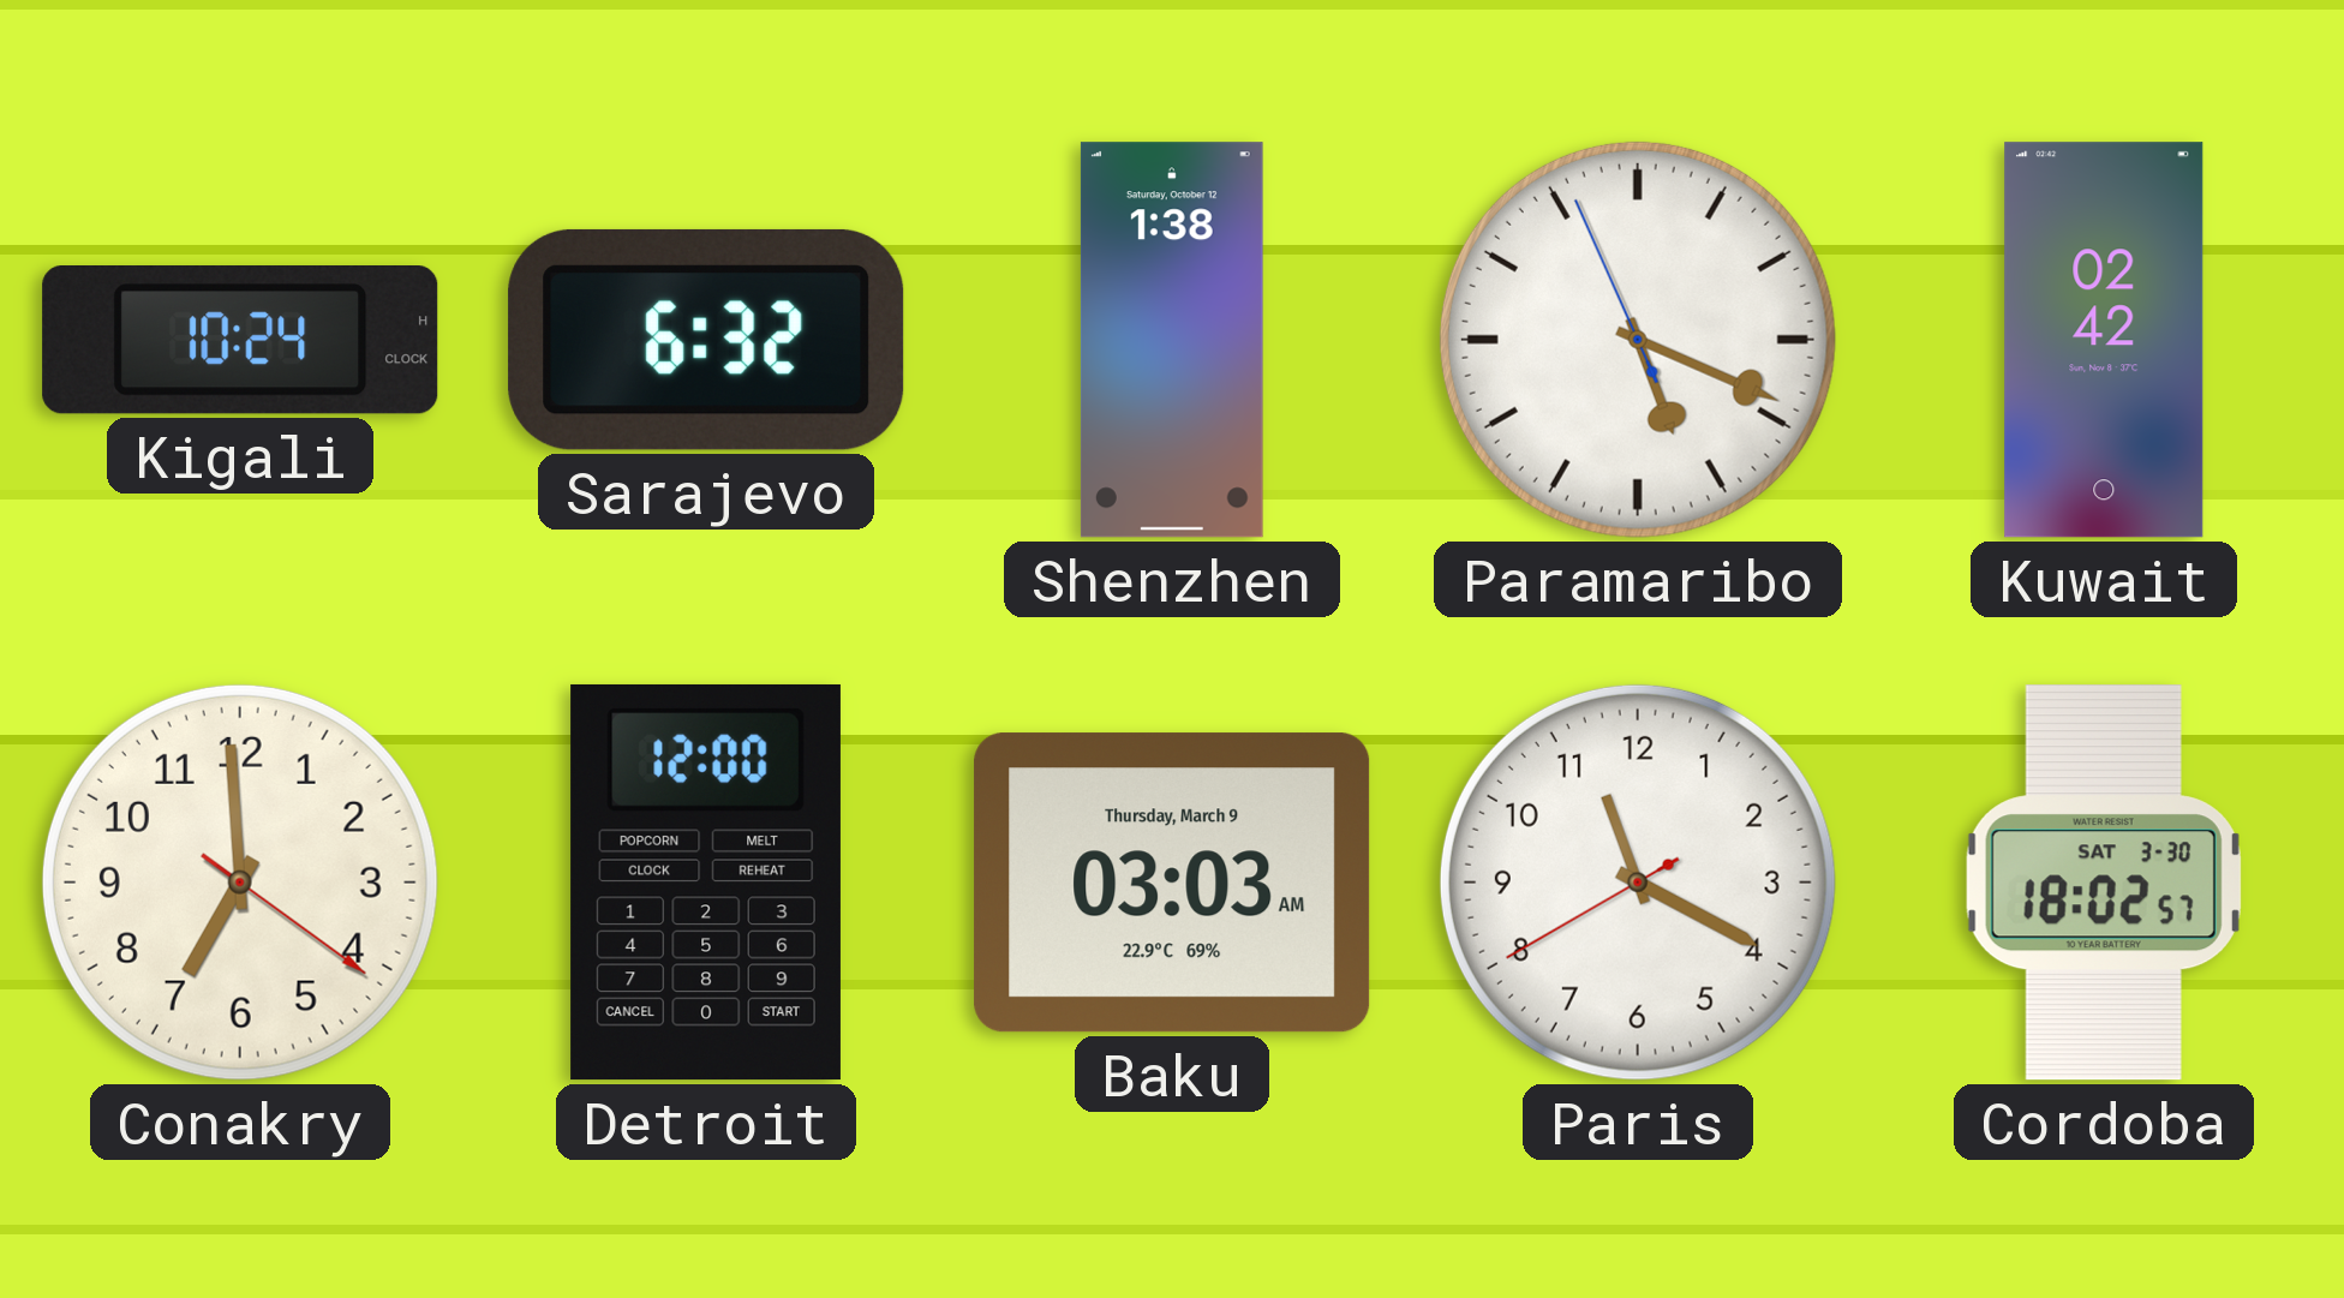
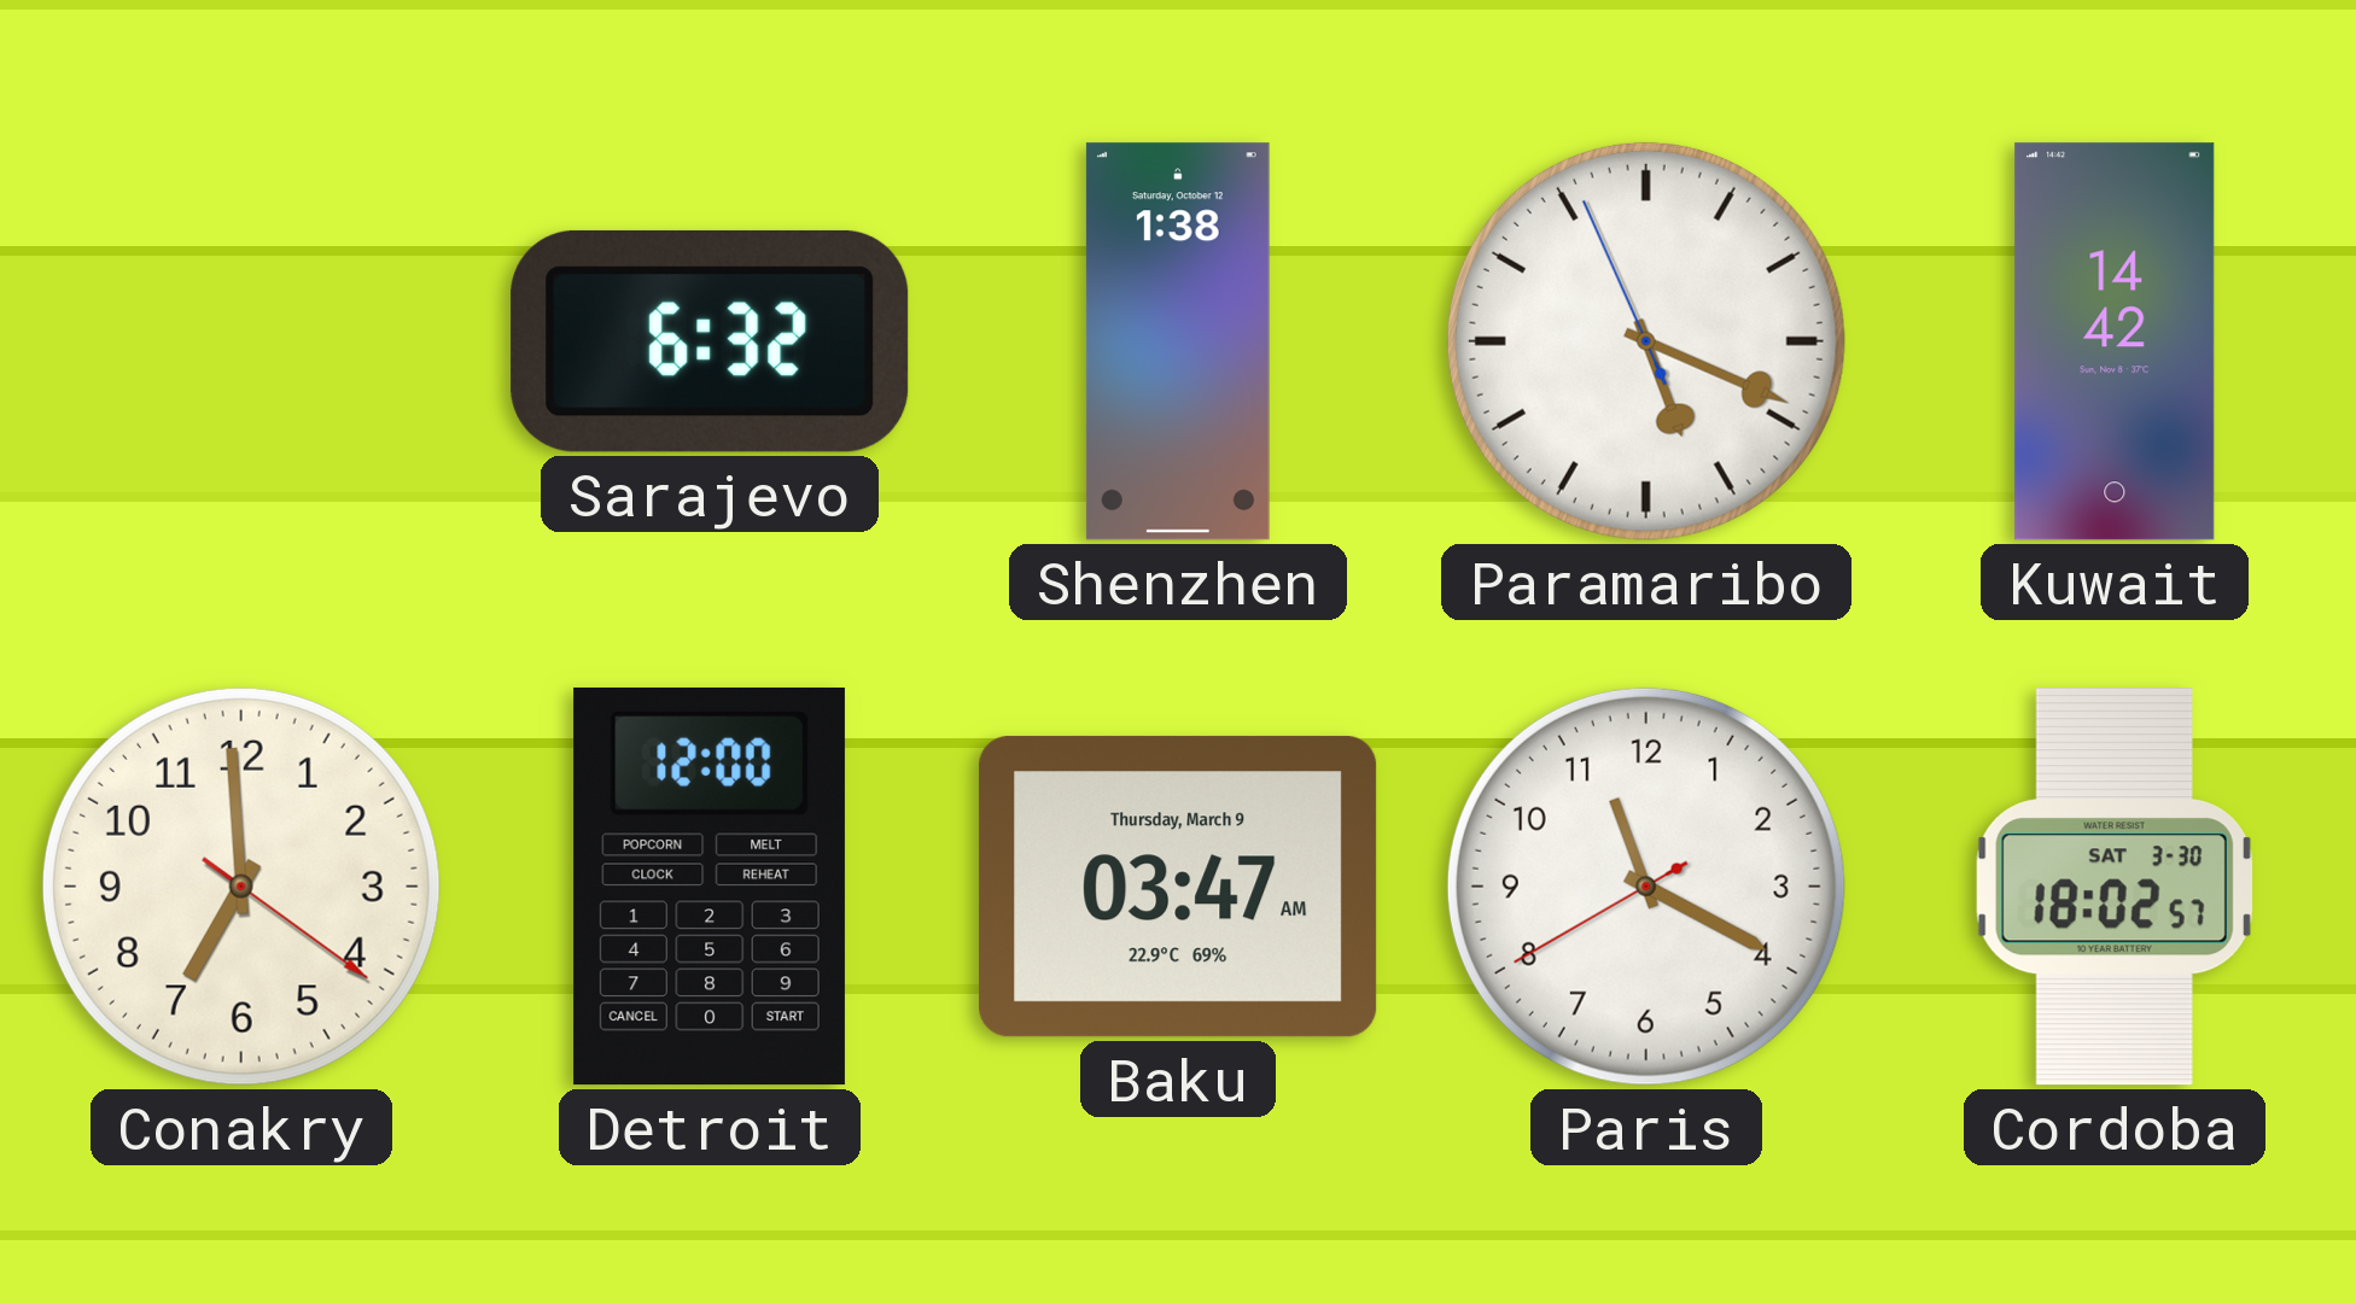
Kigali: 10:24 -> none (240, 341)
Kuwait: 02:42 -> 14:42 (2115, 341)
Baku: 03:03 -> 03:47 (1178, 887)
